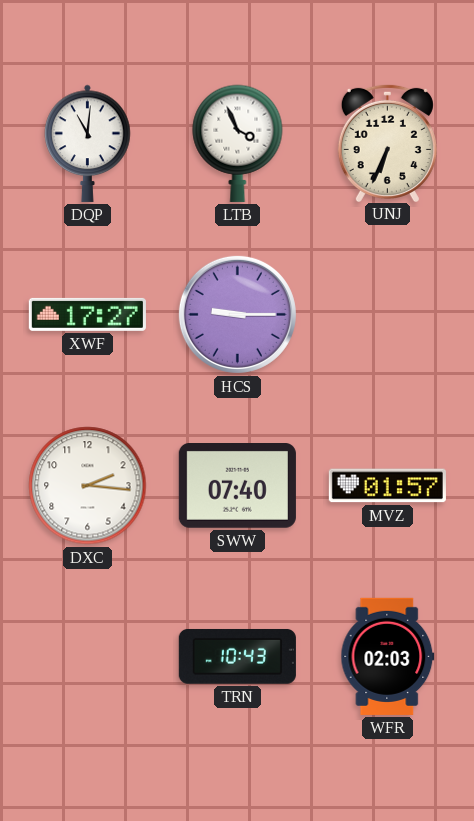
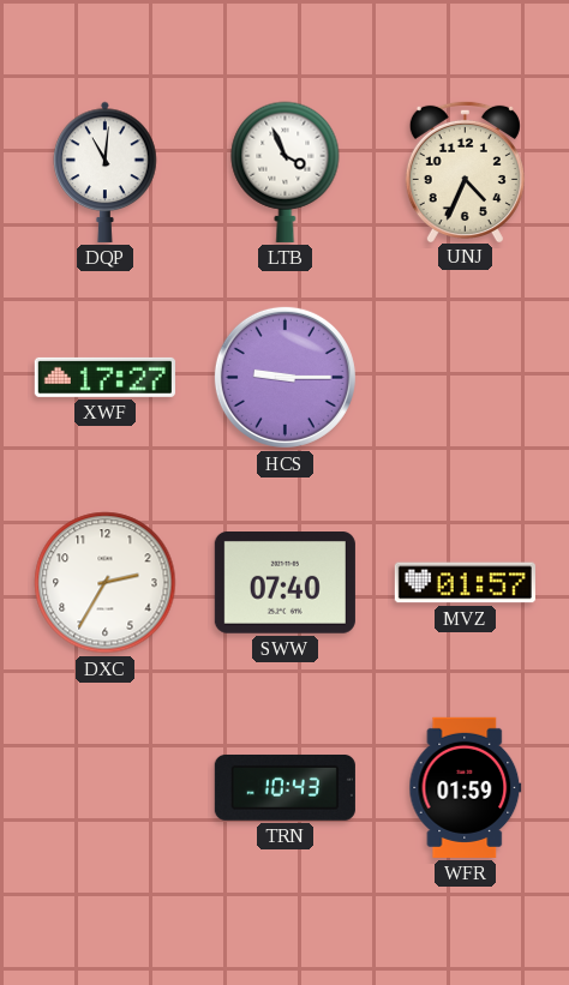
UNJ: 6:34 -> 4:34 (465, 170)
DXC: 2:16 -> 2:35 (106, 583)
WFR: 02:03 -> 01:59 (466, 787)
